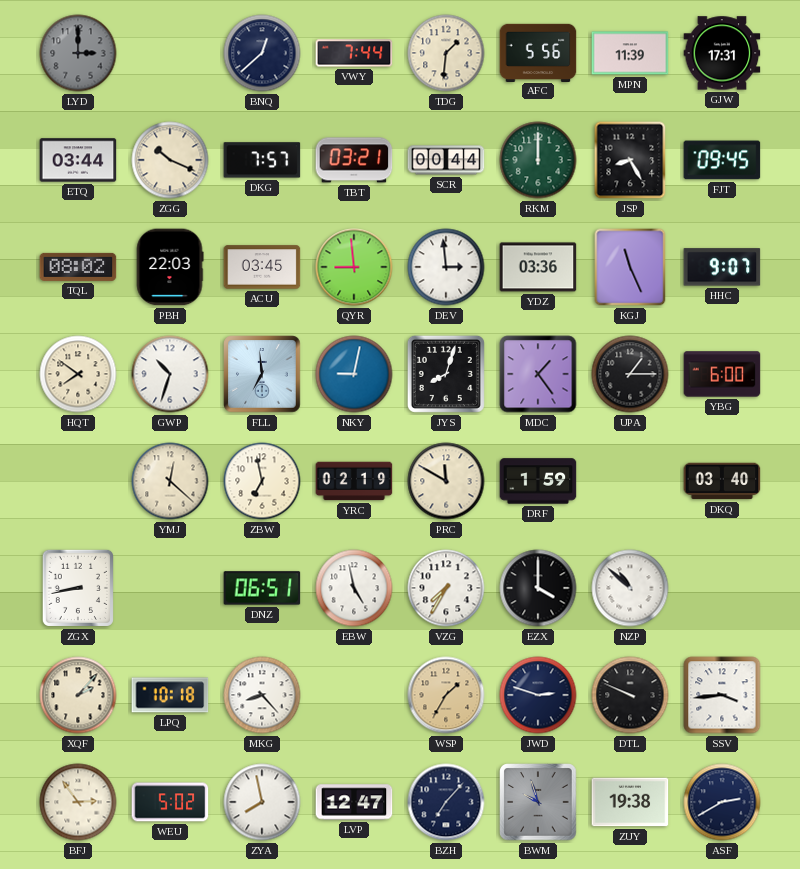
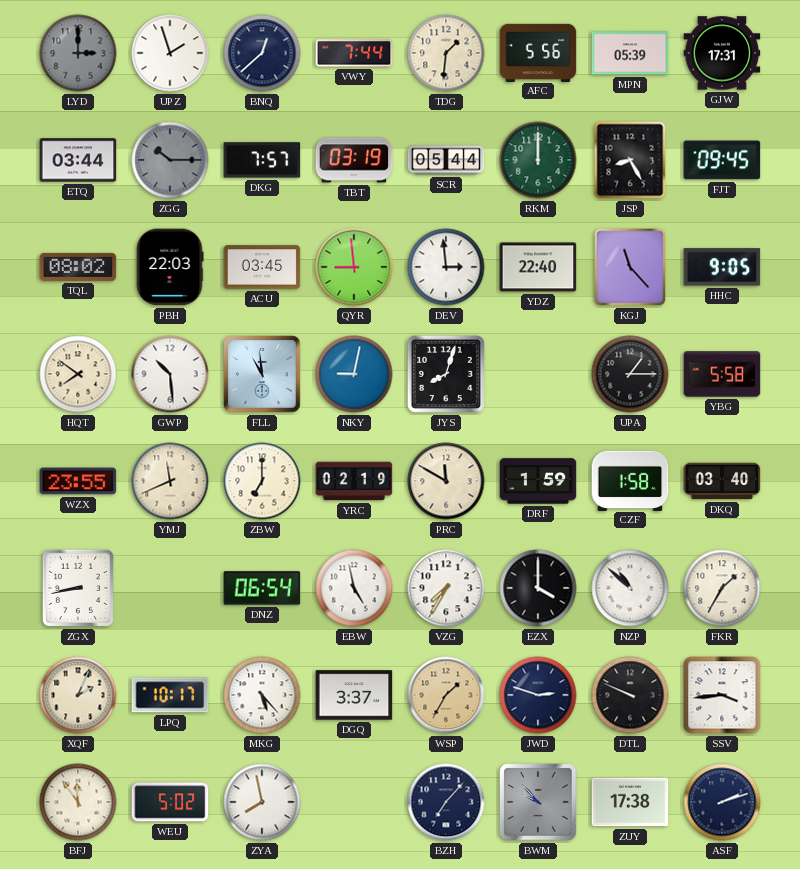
UPZ: none -> 1:57 (170, 53)
MPN: 11:39 -> 05:39 (630, 53)
ZGG: 10:19 -> 10:15 (170, 160)
ZGG dial: cream -> grey (170, 160)
TBT: 03:21 -> 03:19 (354, 160)
SCR: 00:44 -> 05:44 (446, 160)
YDZ: 03:36 -> 22:40 (538, 267)
KGJ: 11:26 -> 11:23 (630, 267)
HHC: 9:07 -> 9:05 (722, 267)
GWP: 10:33 -> 10:29 (170, 374)
FLL: 6:59 -> 10:59 (262, 374)
MDC: 1:24 -> none (538, 374)
YBG: 6:00 -> 5:58 (722, 374)
WZX: none -> 23:55 (78, 481)
YMJ: 12:22 -> 11:41 (170, 481)
ZBW: 6:58 -> 7:00 (262, 481)
CZF: none -> 1:58 (630, 480)
DNZ: 06:51 -> 06:54 (262, 588)
FKR: none -> 1:35 (722, 588)
XQF: 2:07 -> 2:04 (78, 695)
LPQ: 10:18 -> 10:17 (170, 695)
MKG: 8:23 -> 5:23 (262, 695)
DGQ: none -> 3:37 (354, 695)
BFJ: 2:54 -> 11:54 (78, 802)
LVP: 12:47 -> none (354, 802)
BWM: 9:57 -> 9:53 (538, 802)
ZUY: 19:38 -> 17:38 (630, 802)
ASF: 2:40 -> 2:12 (722, 802)
